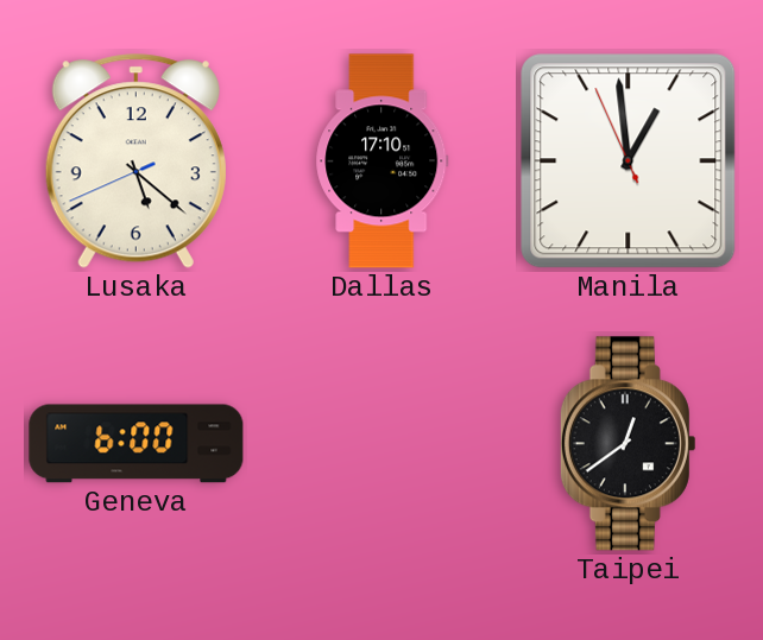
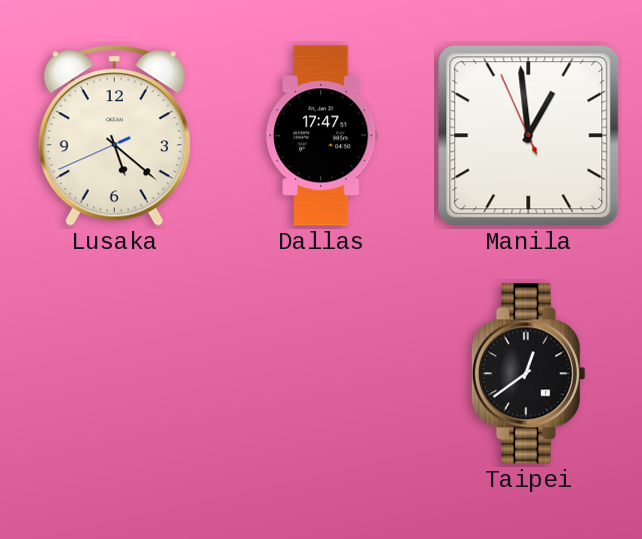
Dallas: 17:10 -> 17:47 (322, 136)
Geneva: 6:00 -> none (137, 444)
